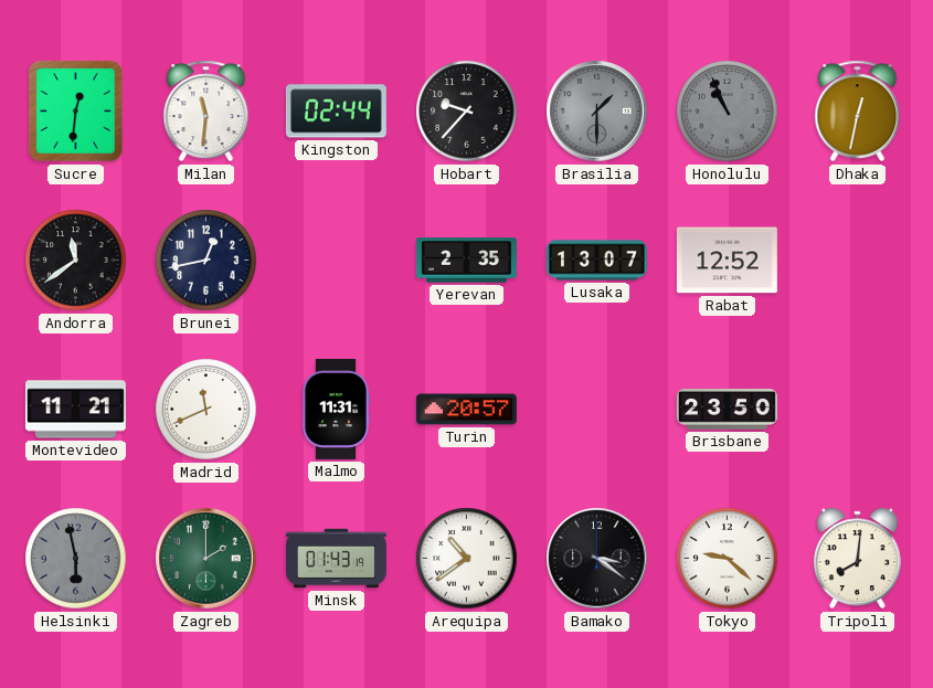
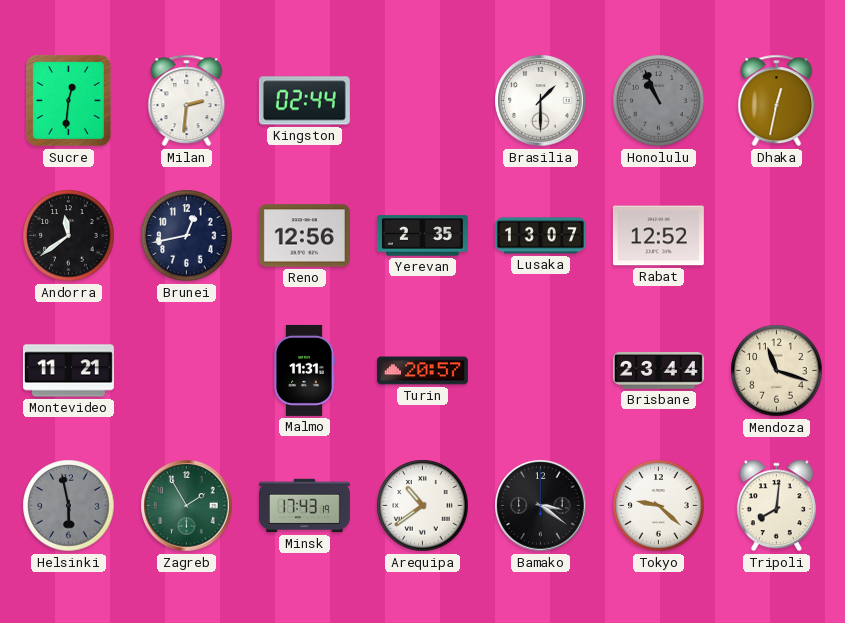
Milan: 11:31 -> 2:31 (187, 101)
Hobart: 9:37 -> none (467, 112)
Brasilia dial: grey -> white (541, 101)
Reno: none -> 12:56 (304, 236)
Madrid: 11:41 -> none (206, 410)
Brisbane: 23:50 -> 23:44 (658, 371)
Mendoza: none -> 11:18 (777, 371)
Zagreb: 2:00 -> 1:55 (187, 506)
Minsk: 01:43 -> 17:43 (304, 506)
